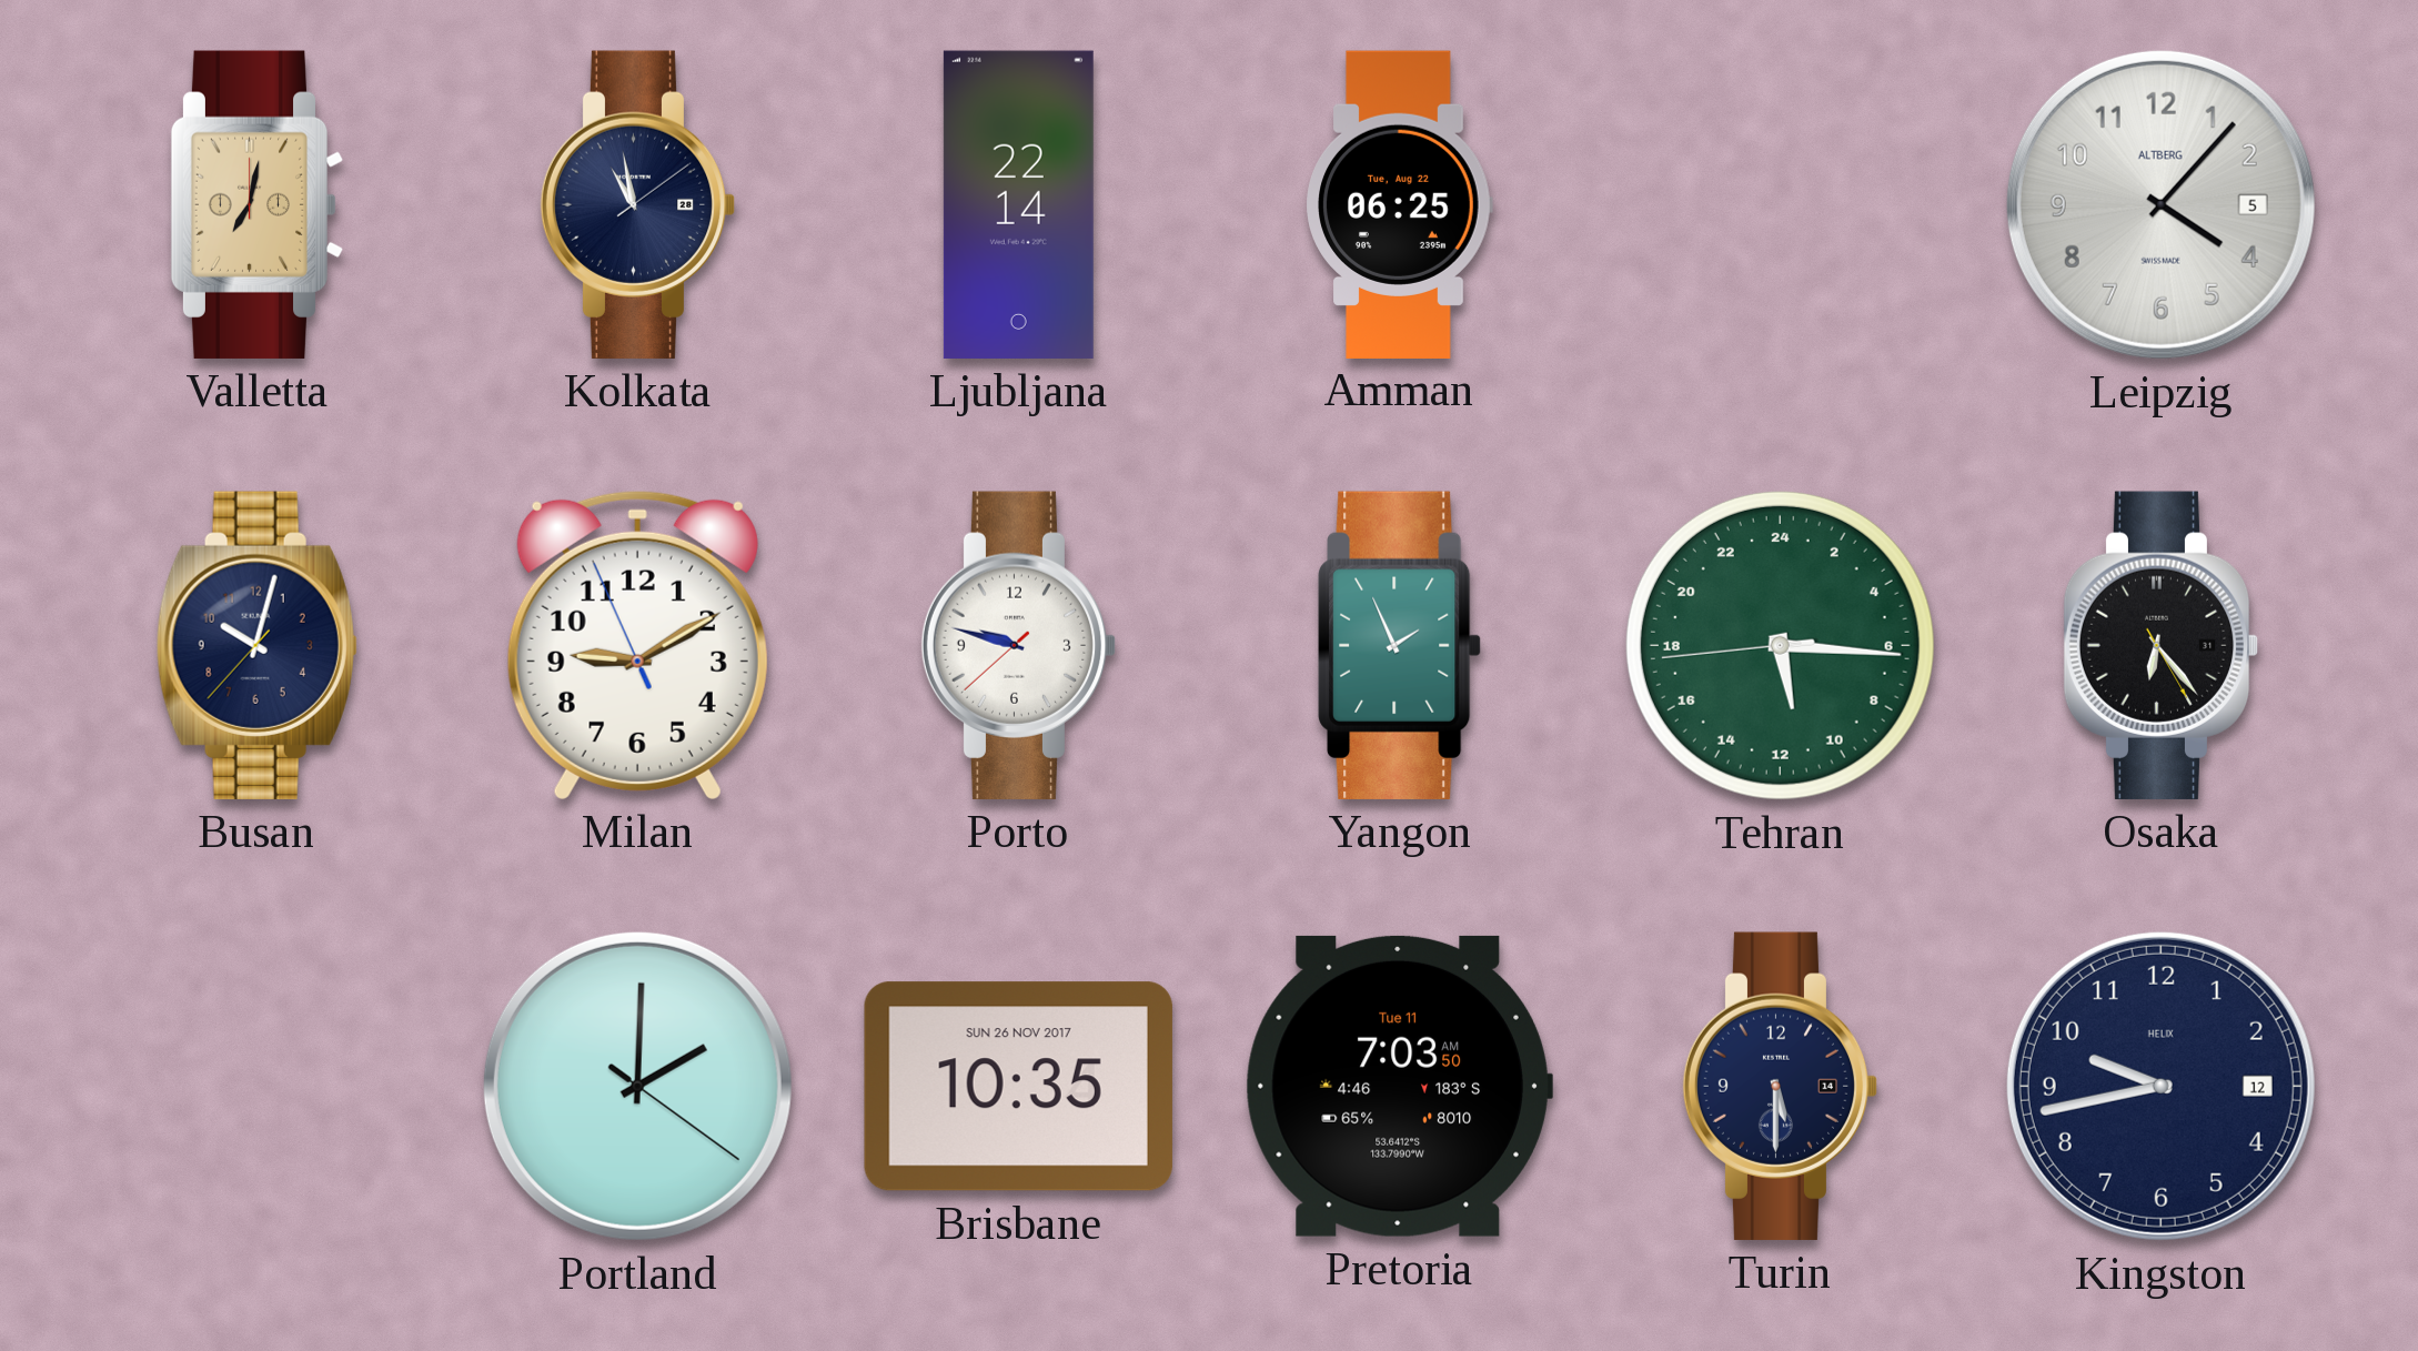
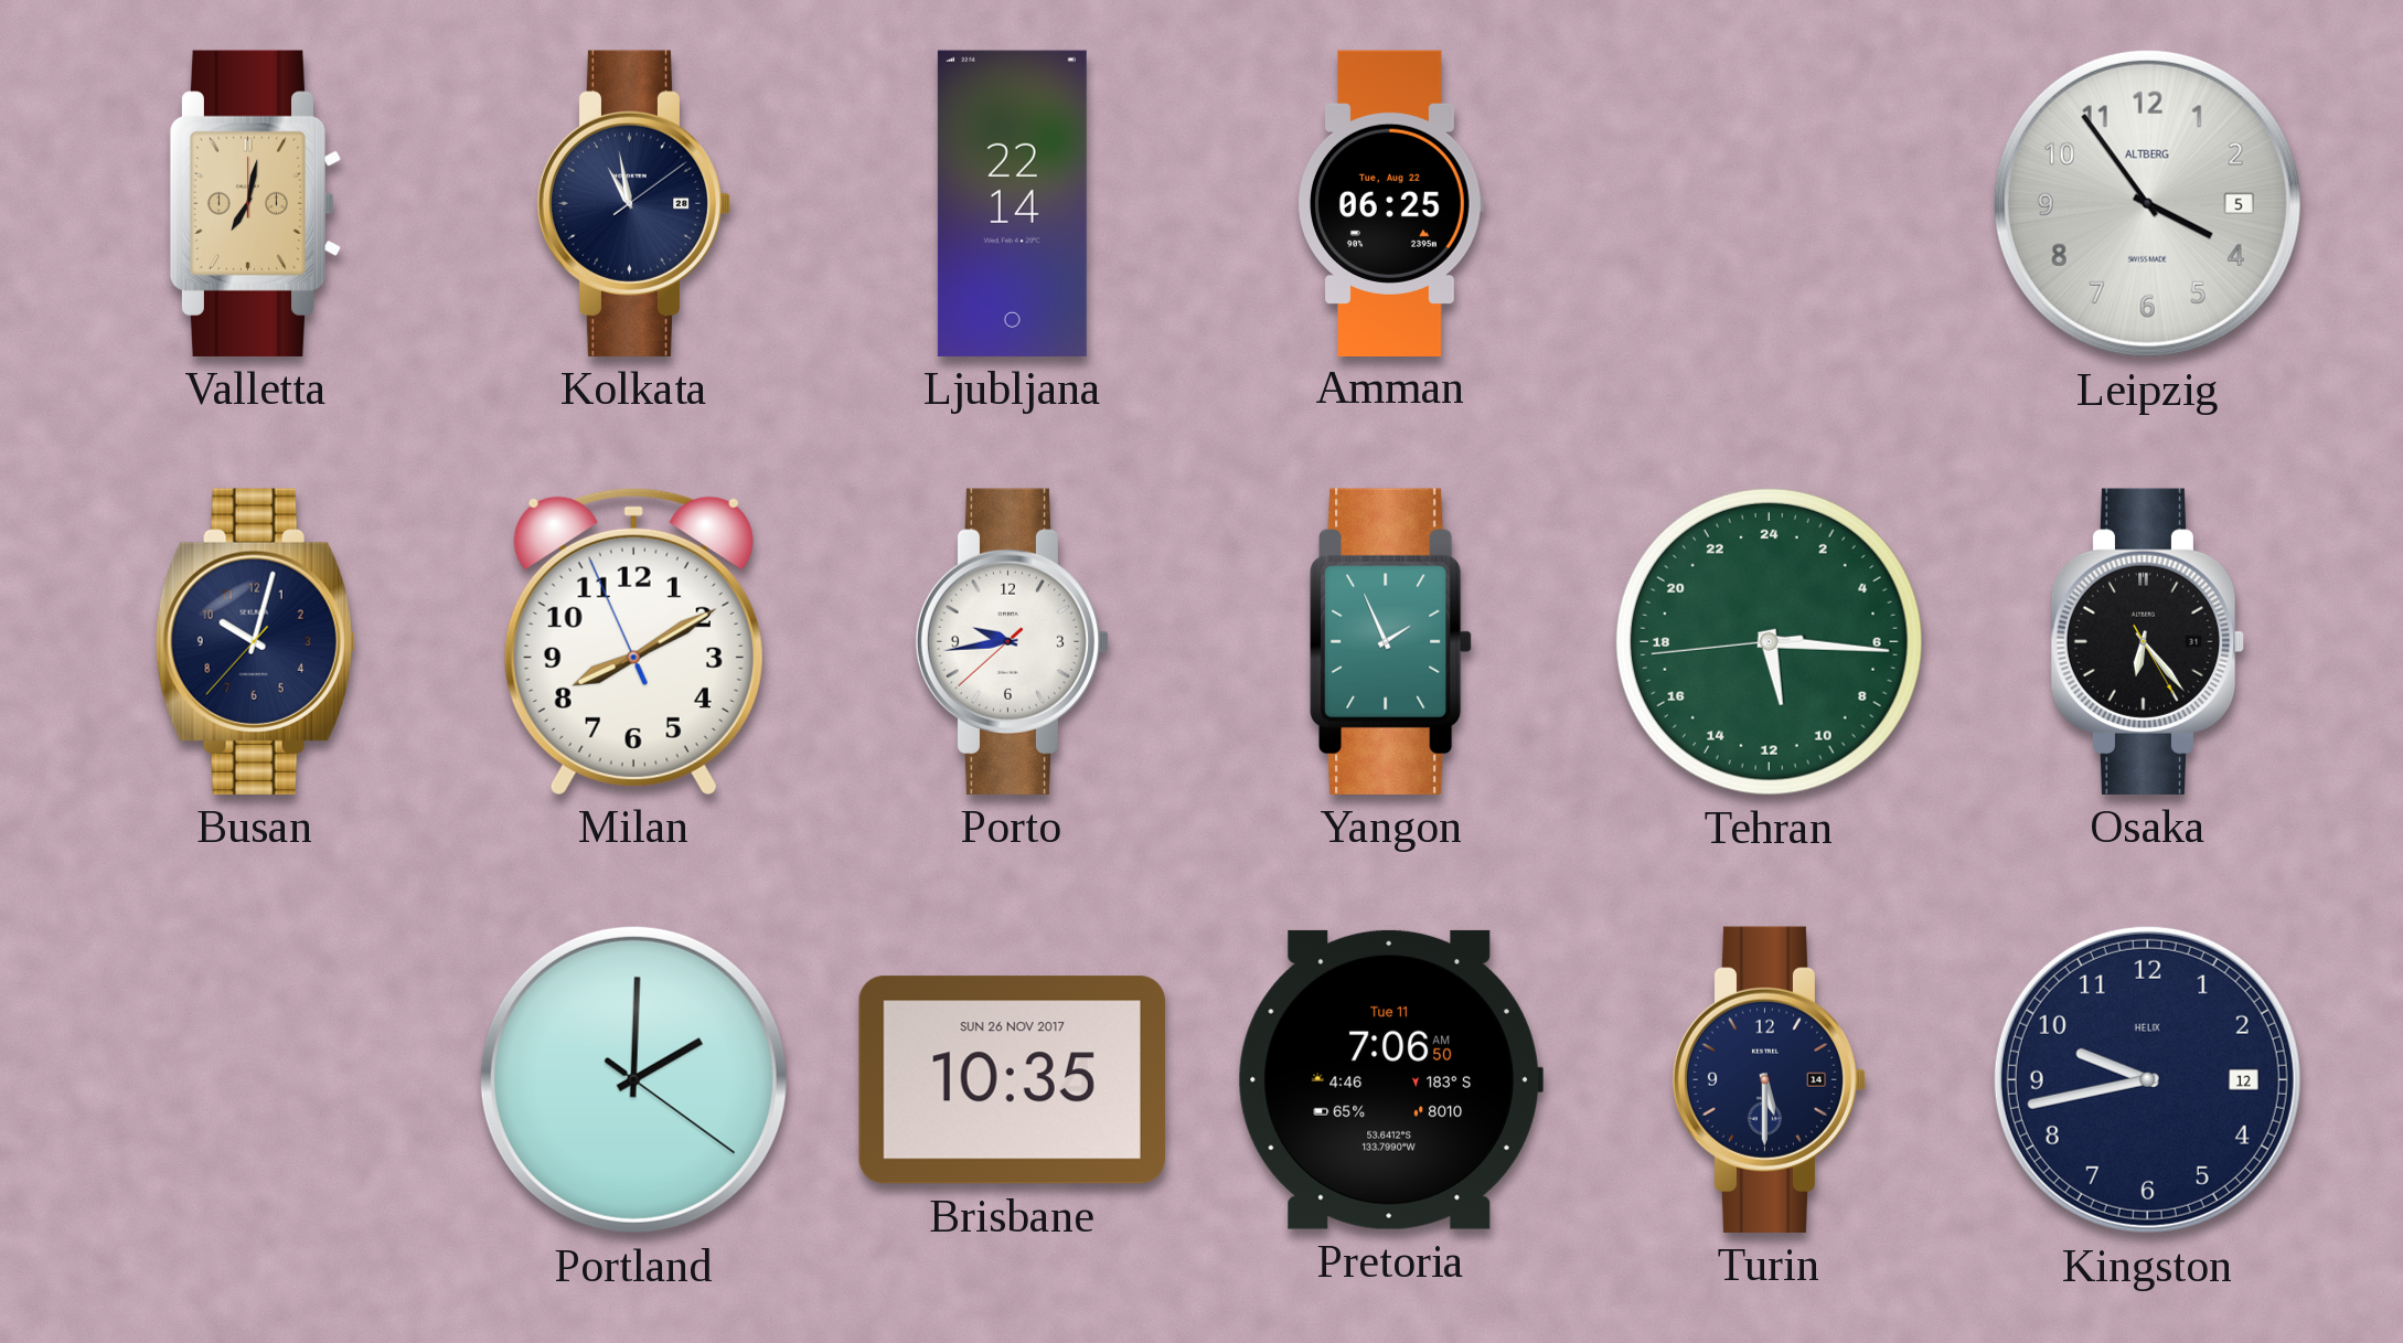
Leipzig: 4:07 -> 3:54 (2147, 203)
Milan: 9:09 -> 8:09 (633, 641)
Porto: 9:47 -> 9:43 (1013, 641)
Pretoria: 7:03 -> 7:06 (1390, 1079)
